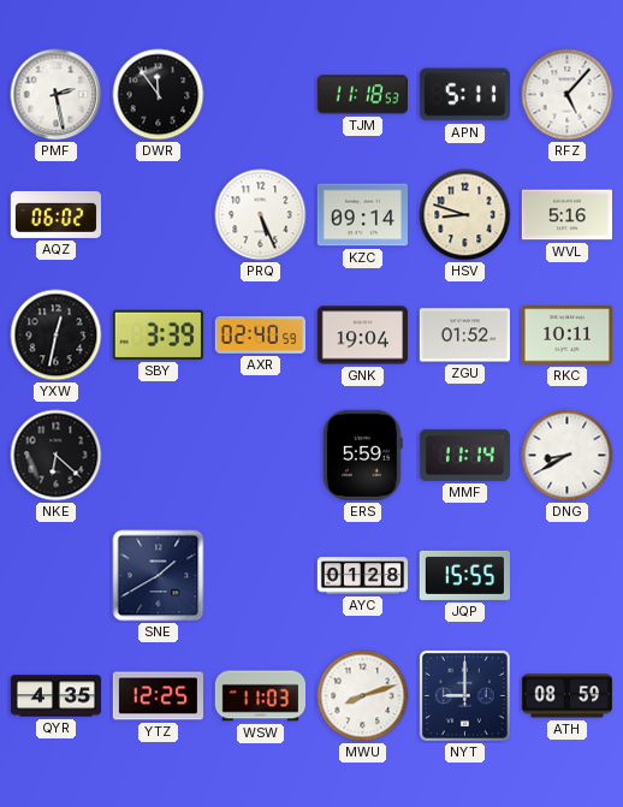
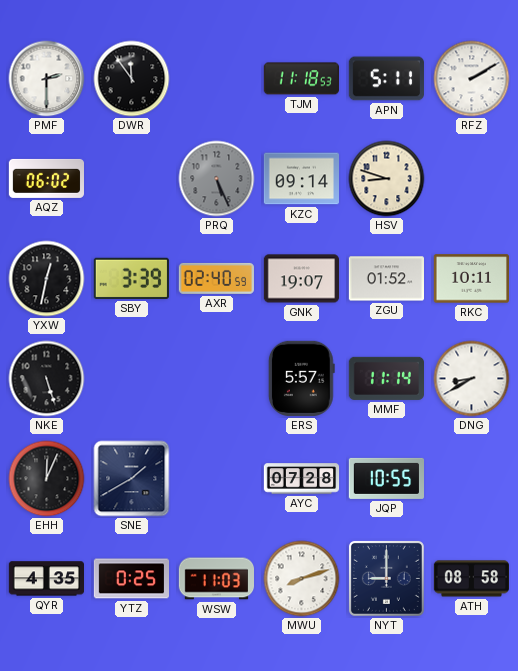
PMF: 2:28 -> 2:30 (47, 79)
RFZ: 5:07 -> 2:10 (472, 79)
PRQ dial: white -> grey (217, 179)
WVL: 5:16 -> none (566, 215)
GNK: 19:04 -> 19:07 (301, 279)
NKE: 6:22 -> 5:27 (47, 379)
ERS: 5:59 -> 5:57 (301, 378)
EHH: none -> 12:04 (47, 479)
AYC: 01:28 -> 07:28 (302, 479)
JQP: 15:55 -> 10:55 (386, 478)
YTZ: 12:25 -> 0:25 (131, 579)
ATH: 08:59 -> 08:58 (471, 579)
